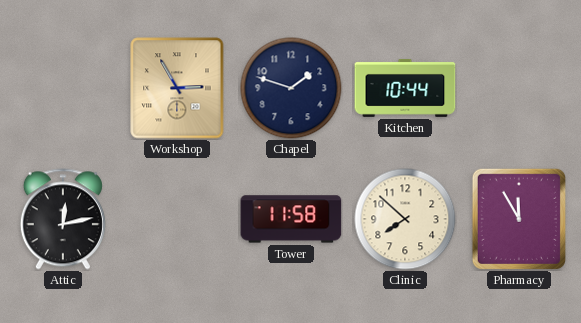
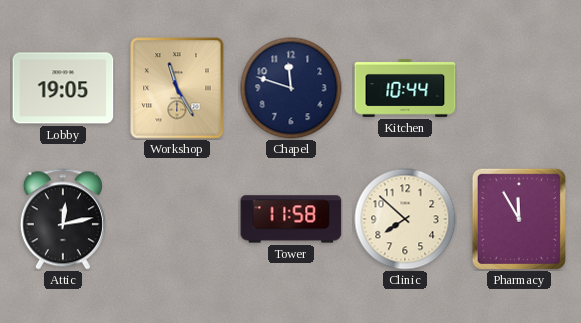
Lobby: none -> 19:05 (63, 88)
Workshop: 2:55 -> 11:25 (177, 88)
Chapel: 1:48 -> 11:48 (291, 88)
